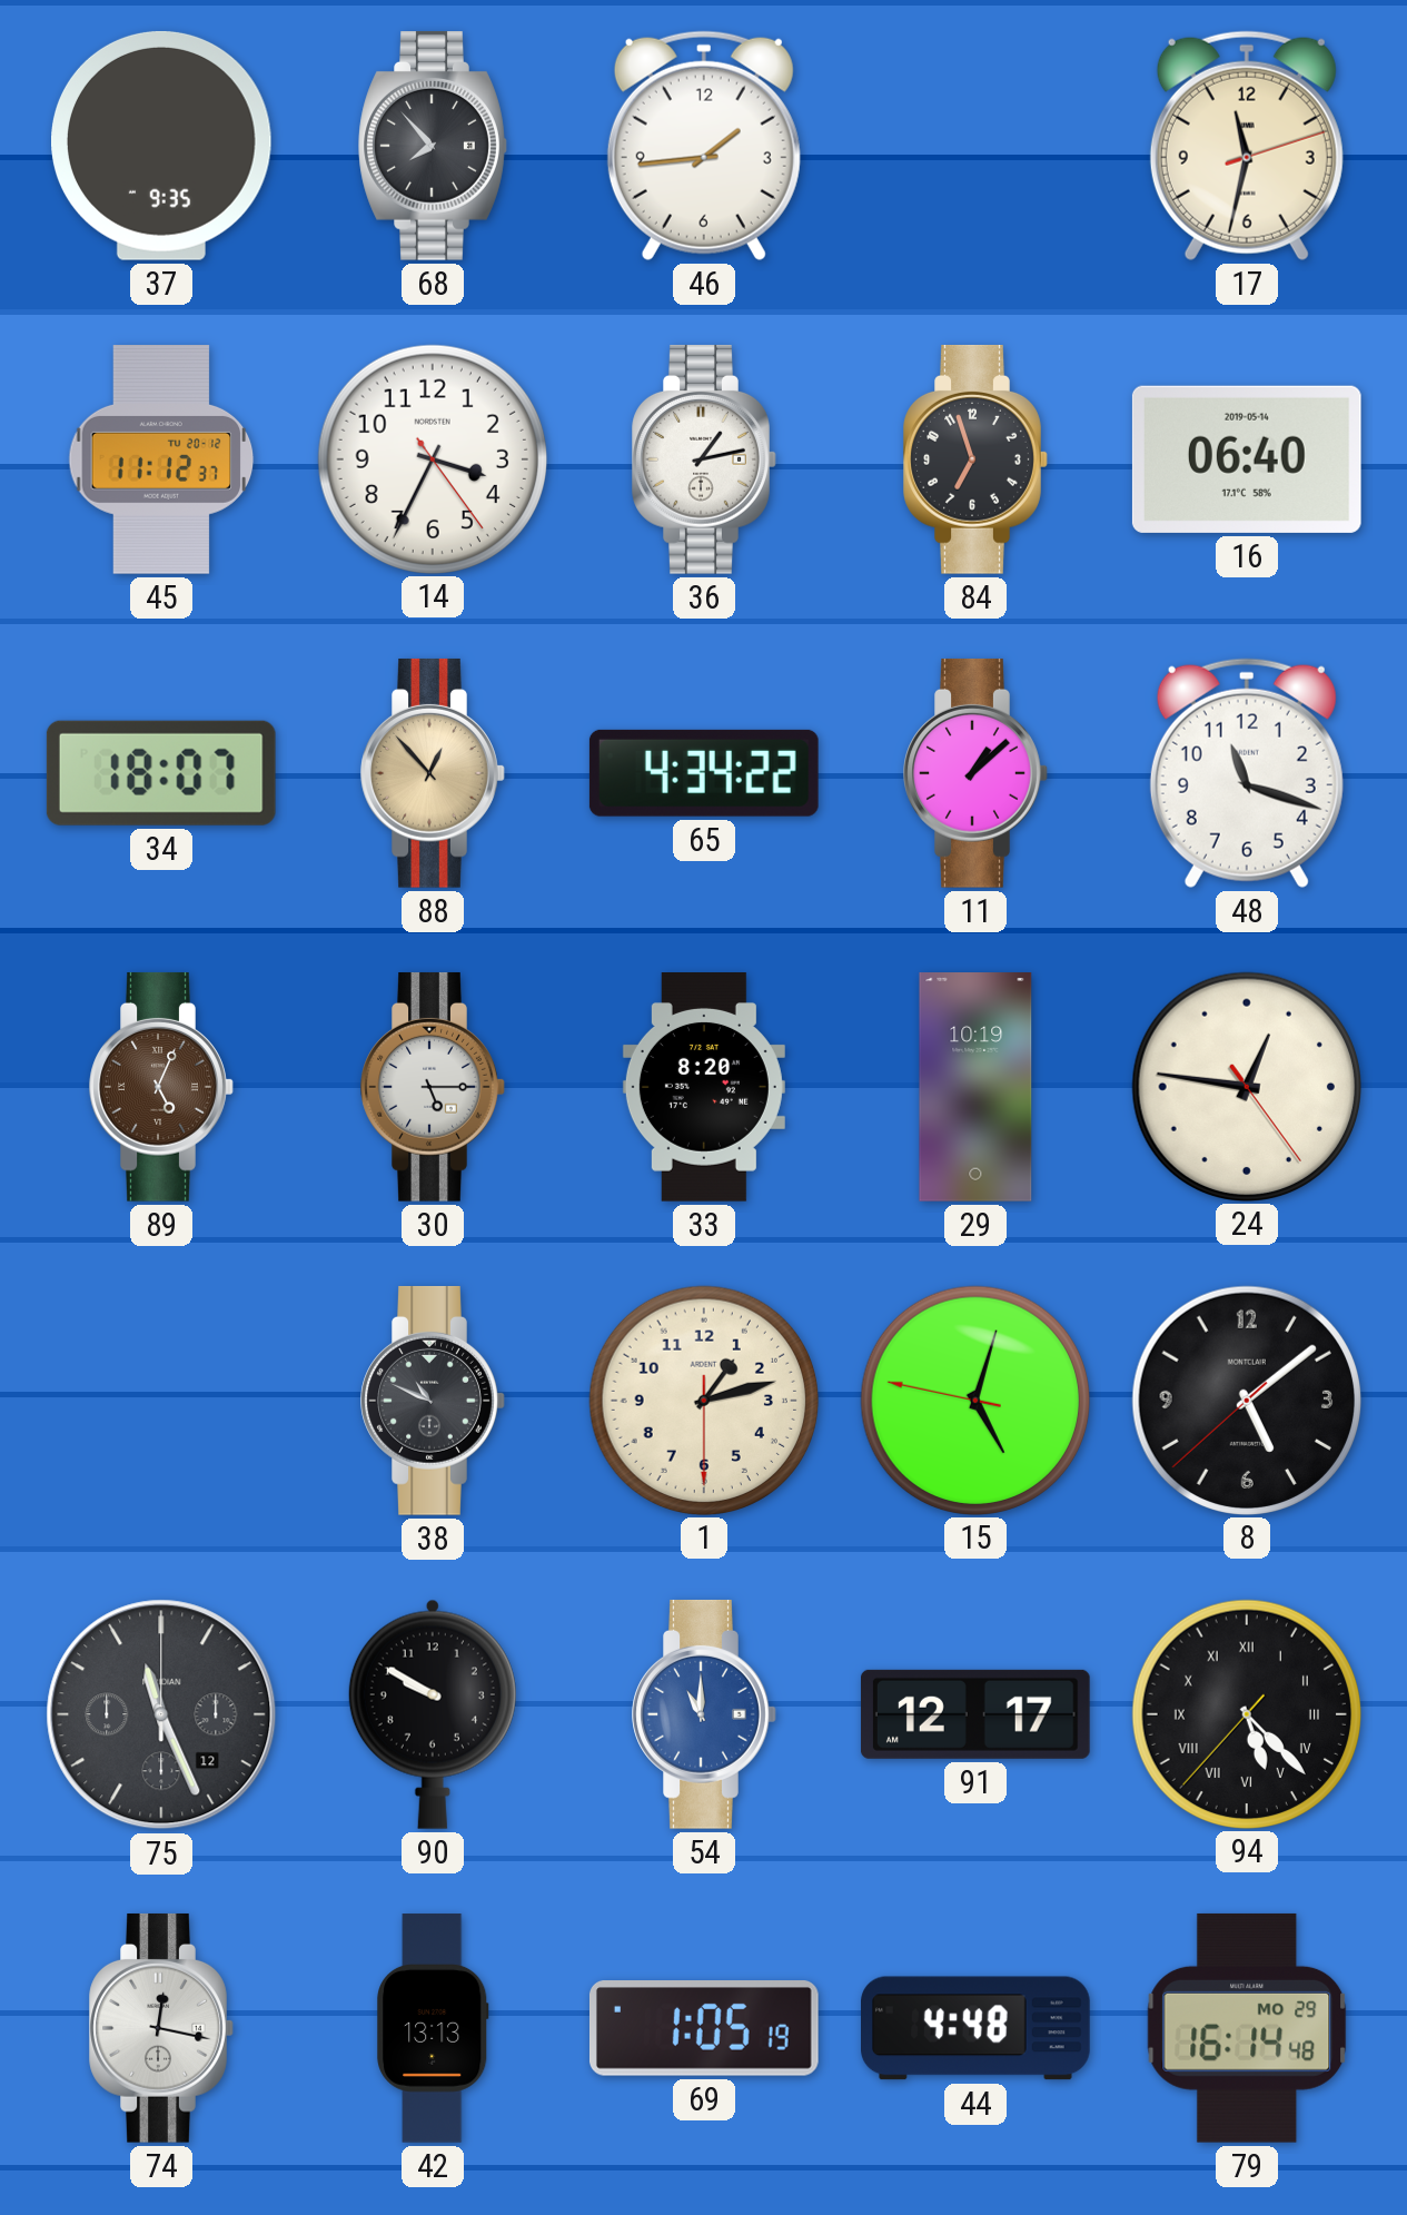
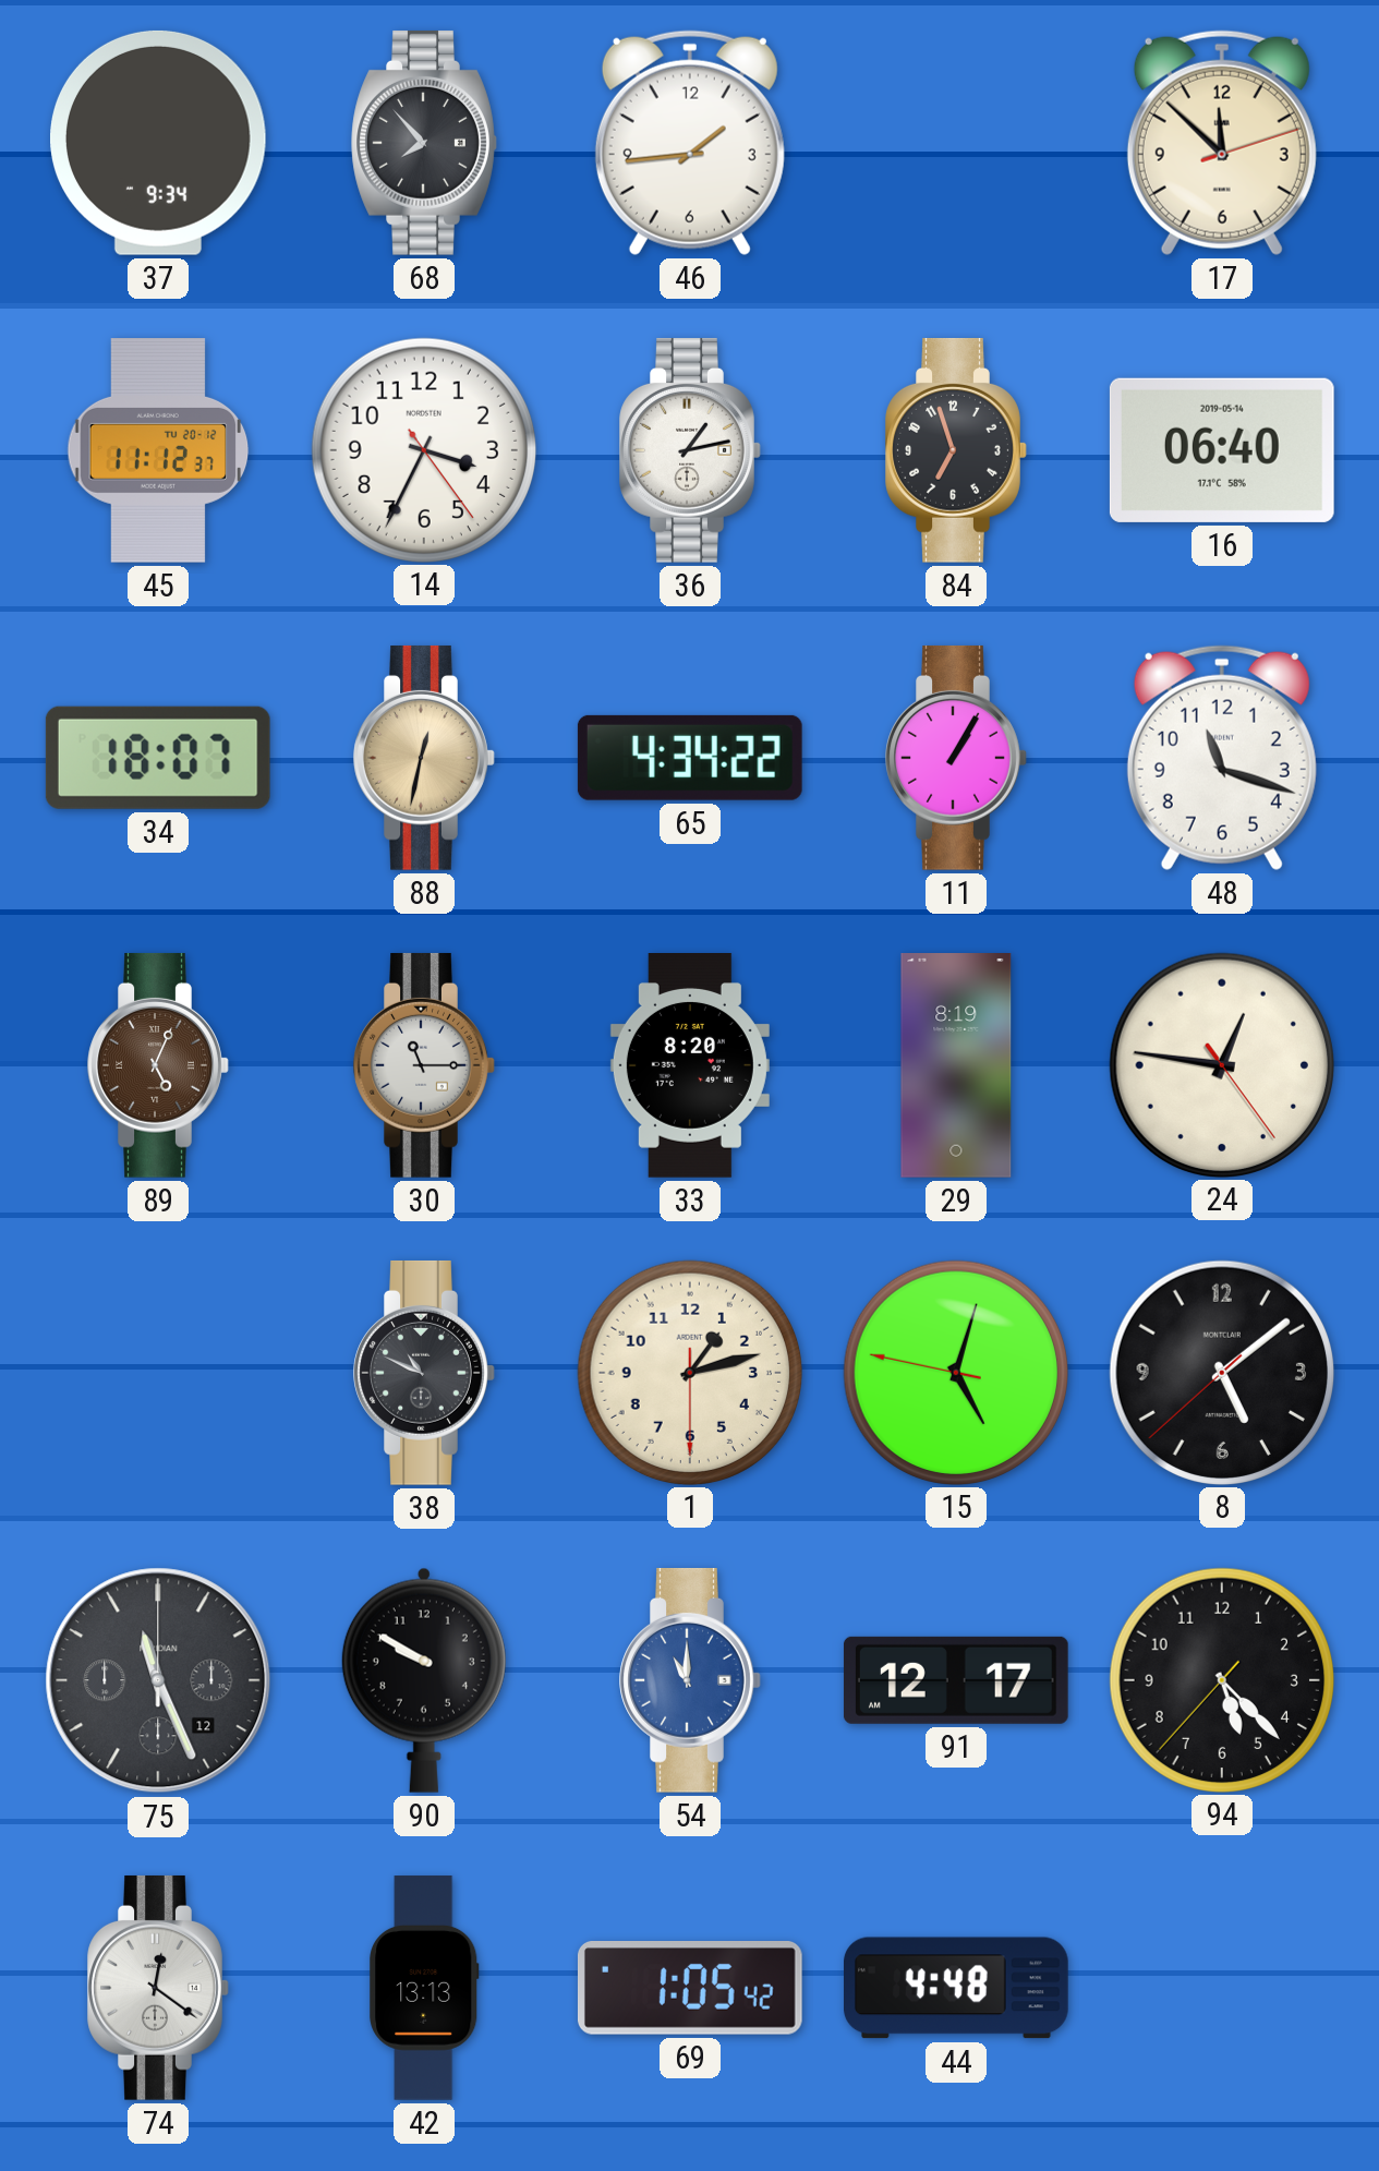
37: 9:35 -> 9:34 (159, 143)
17: 11:32 -> 11:52 (1222, 143)
88: 12:53 -> 12:32 (424, 758)
11: 1:08 -> 1:05 (956, 758)
30: 5:15 -> 11:15 (424, 1065)
29: 10:19 -> 8:19 (956, 1066)
94 numerals: Roman -> Arabic (1221, 1679)
74: 12:17 -> 12:21 (158, 1988)
69: 1:05:19 -> 1:05:42 (690, 1989)
79: 16:14 -> none (1247, 2028)
